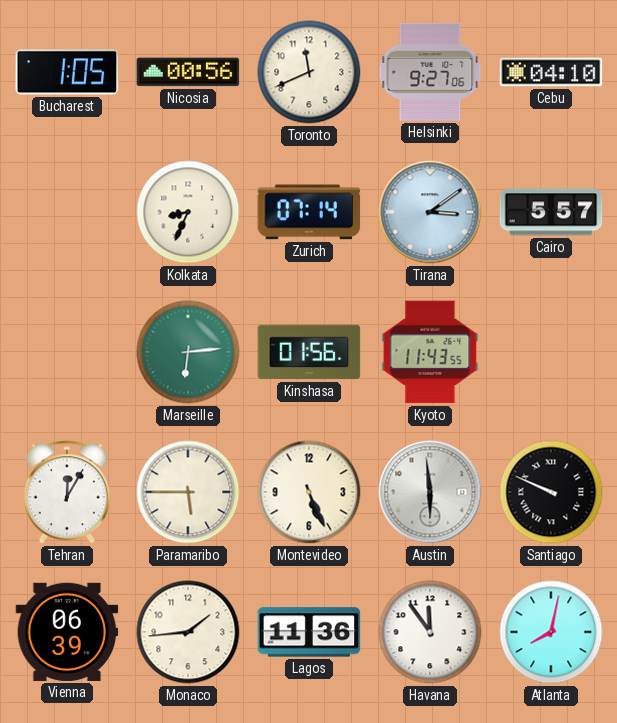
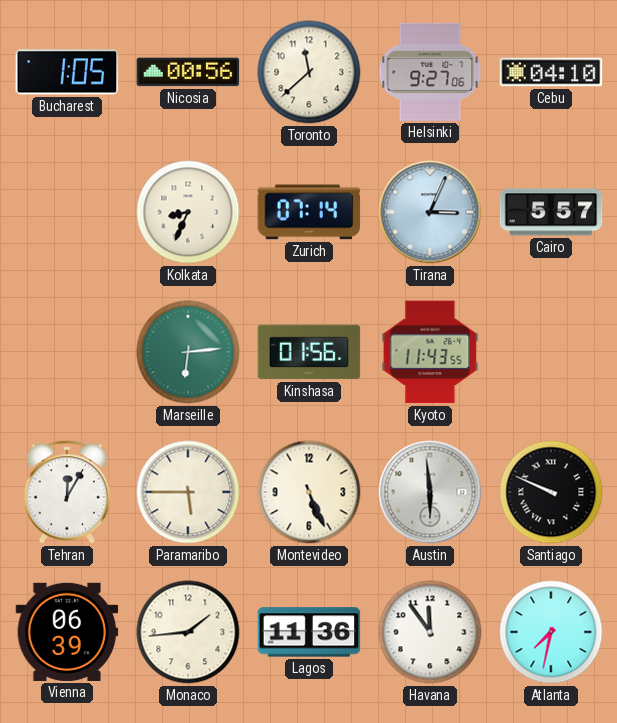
Toronto: 11:41 -> 11:38 (309, 72)
Tirana: 3:09 -> 3:04 (430, 212)
Atlanta: 8:02 -> 7:32 (551, 632)
